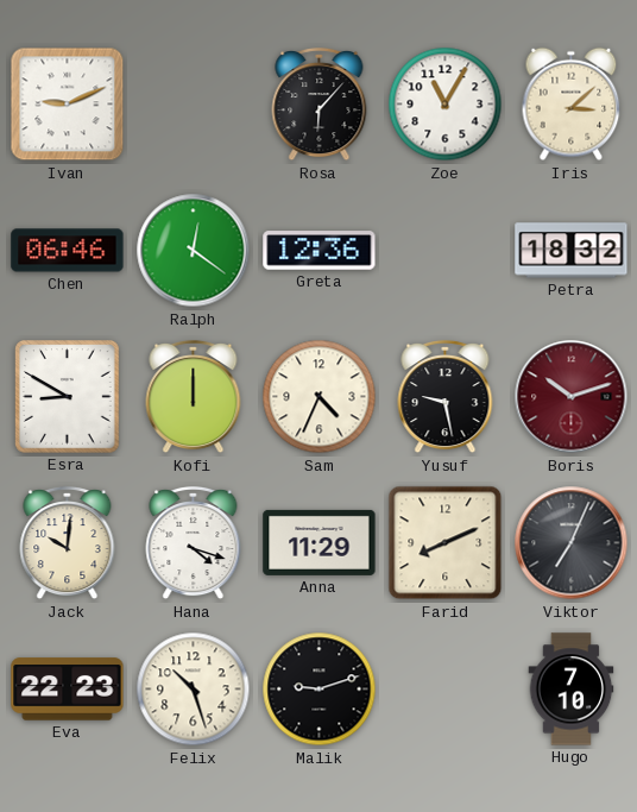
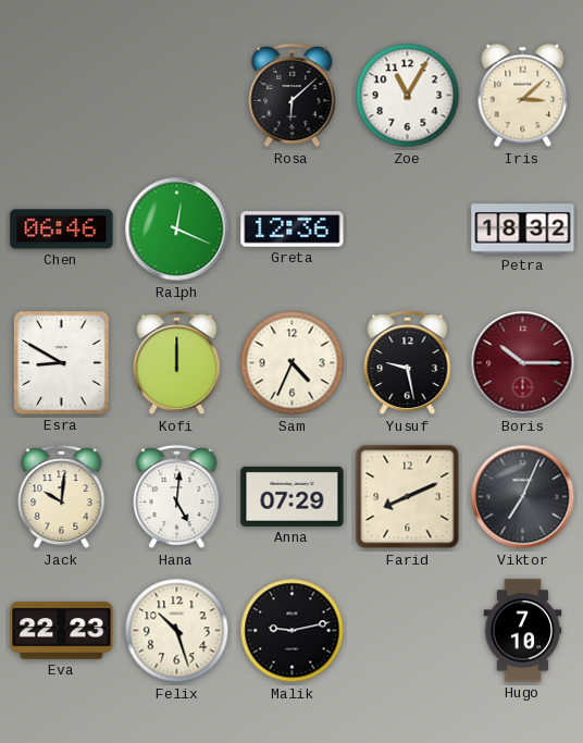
Ivan: 9:11 -> none (68, 105)
Rosa: 6:07 -> 6:08 (293, 96)
Ralph: 12:21 -> 12:19 (177, 230)
Boris: 10:12 -> 10:15 (523, 363)
Hana: 4:18 -> 5:01 (177, 497)
Anna: 11:29 -> 07:29 (293, 496)
Malik: 9:12 -> 9:13 (293, 631)
